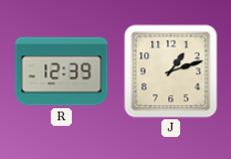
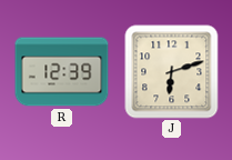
J: 1:12 -> 6:12 (172, 72)
